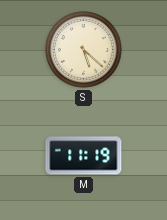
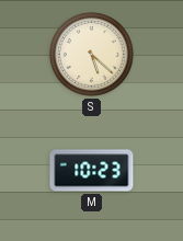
M: 11:19 -> 10:23 (92, 171)
